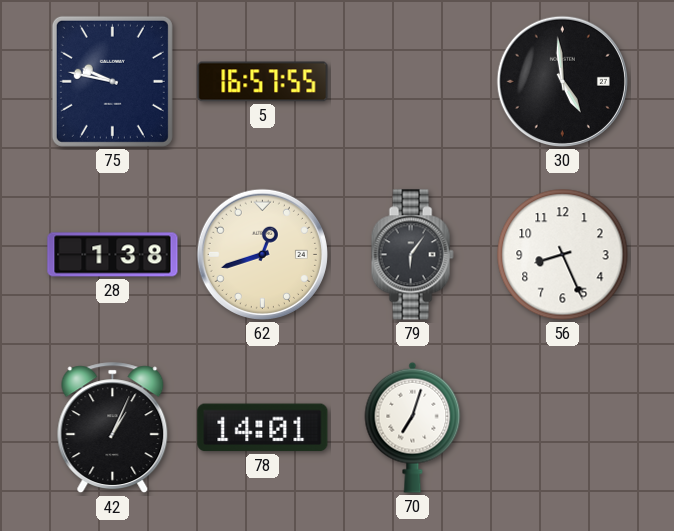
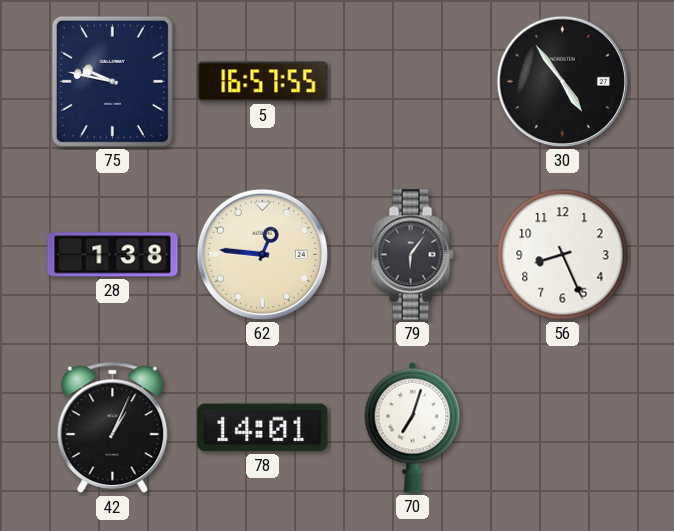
30: 4:59 -> 4:54 (562, 81)
62: 12:42 -> 12:46 (262, 254)
